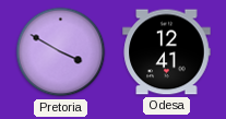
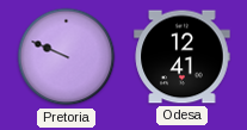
Pretoria: 3:50 -> 9:49 (67, 57)
